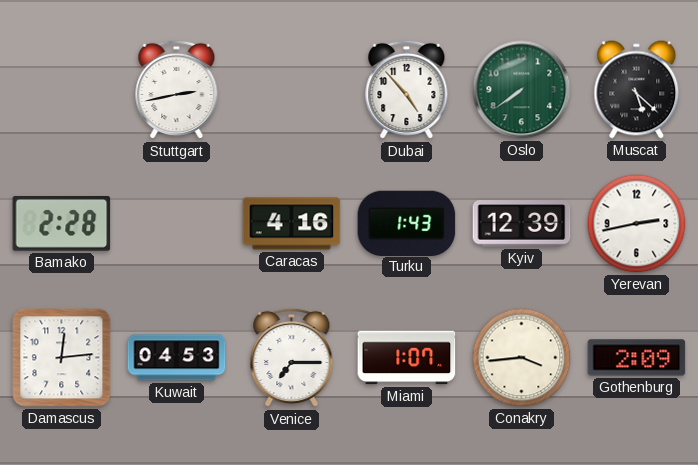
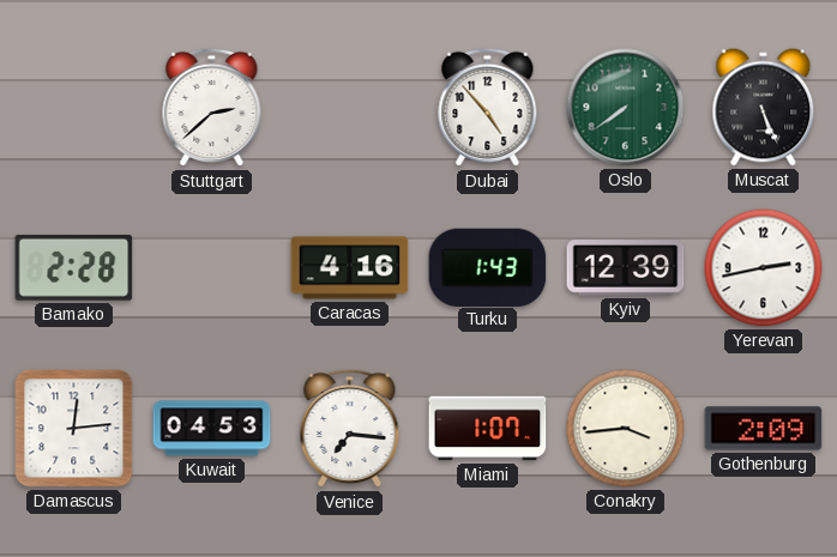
Stuttgart: 2:43 -> 2:38 (212, 108)
Muscat: 5:22 -> 5:26 (764, 108)
Venice: 7:15 -> 7:16 (350, 429)
